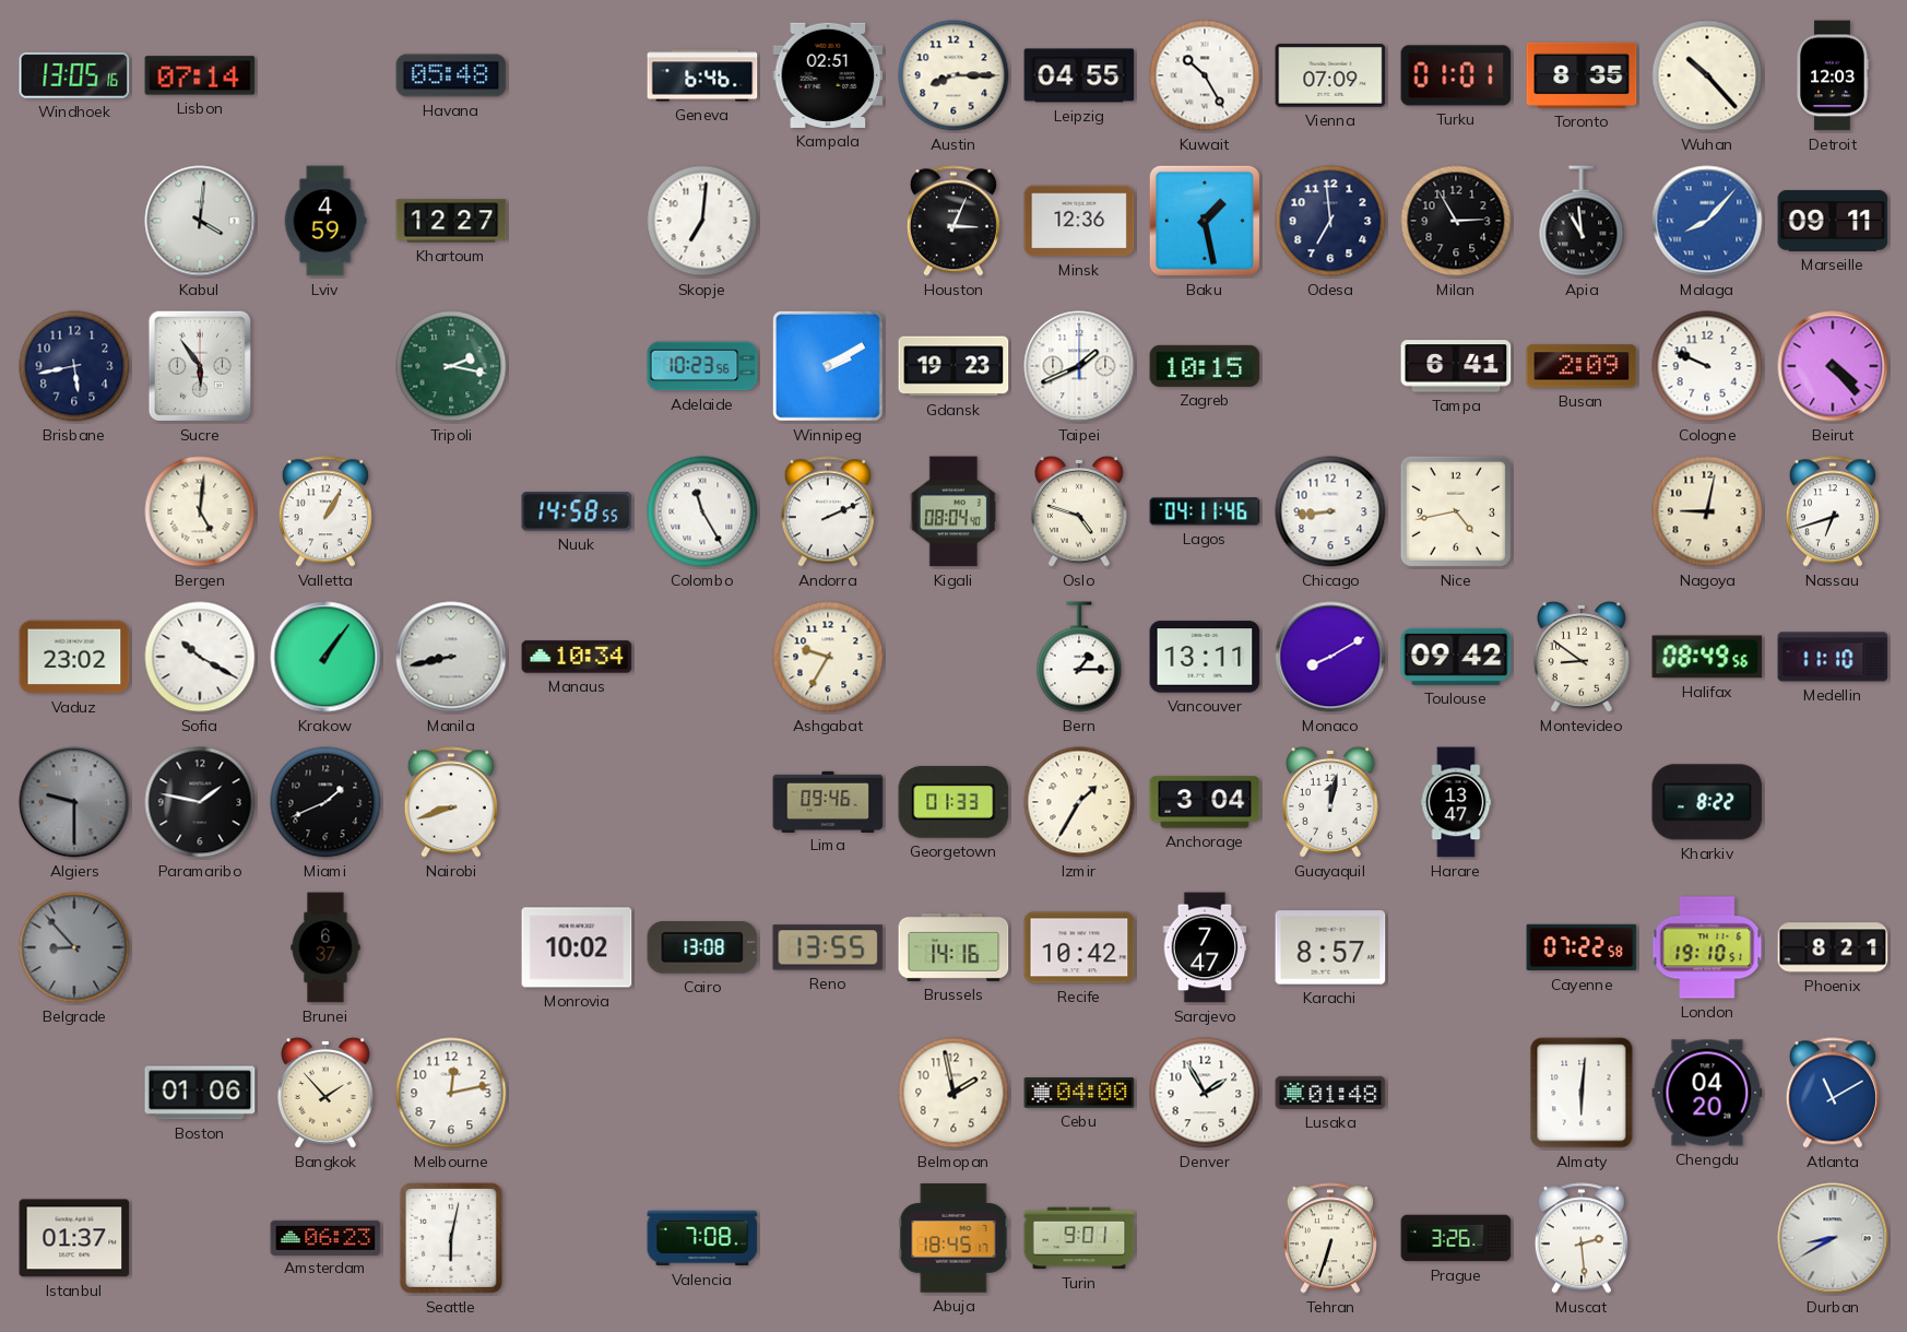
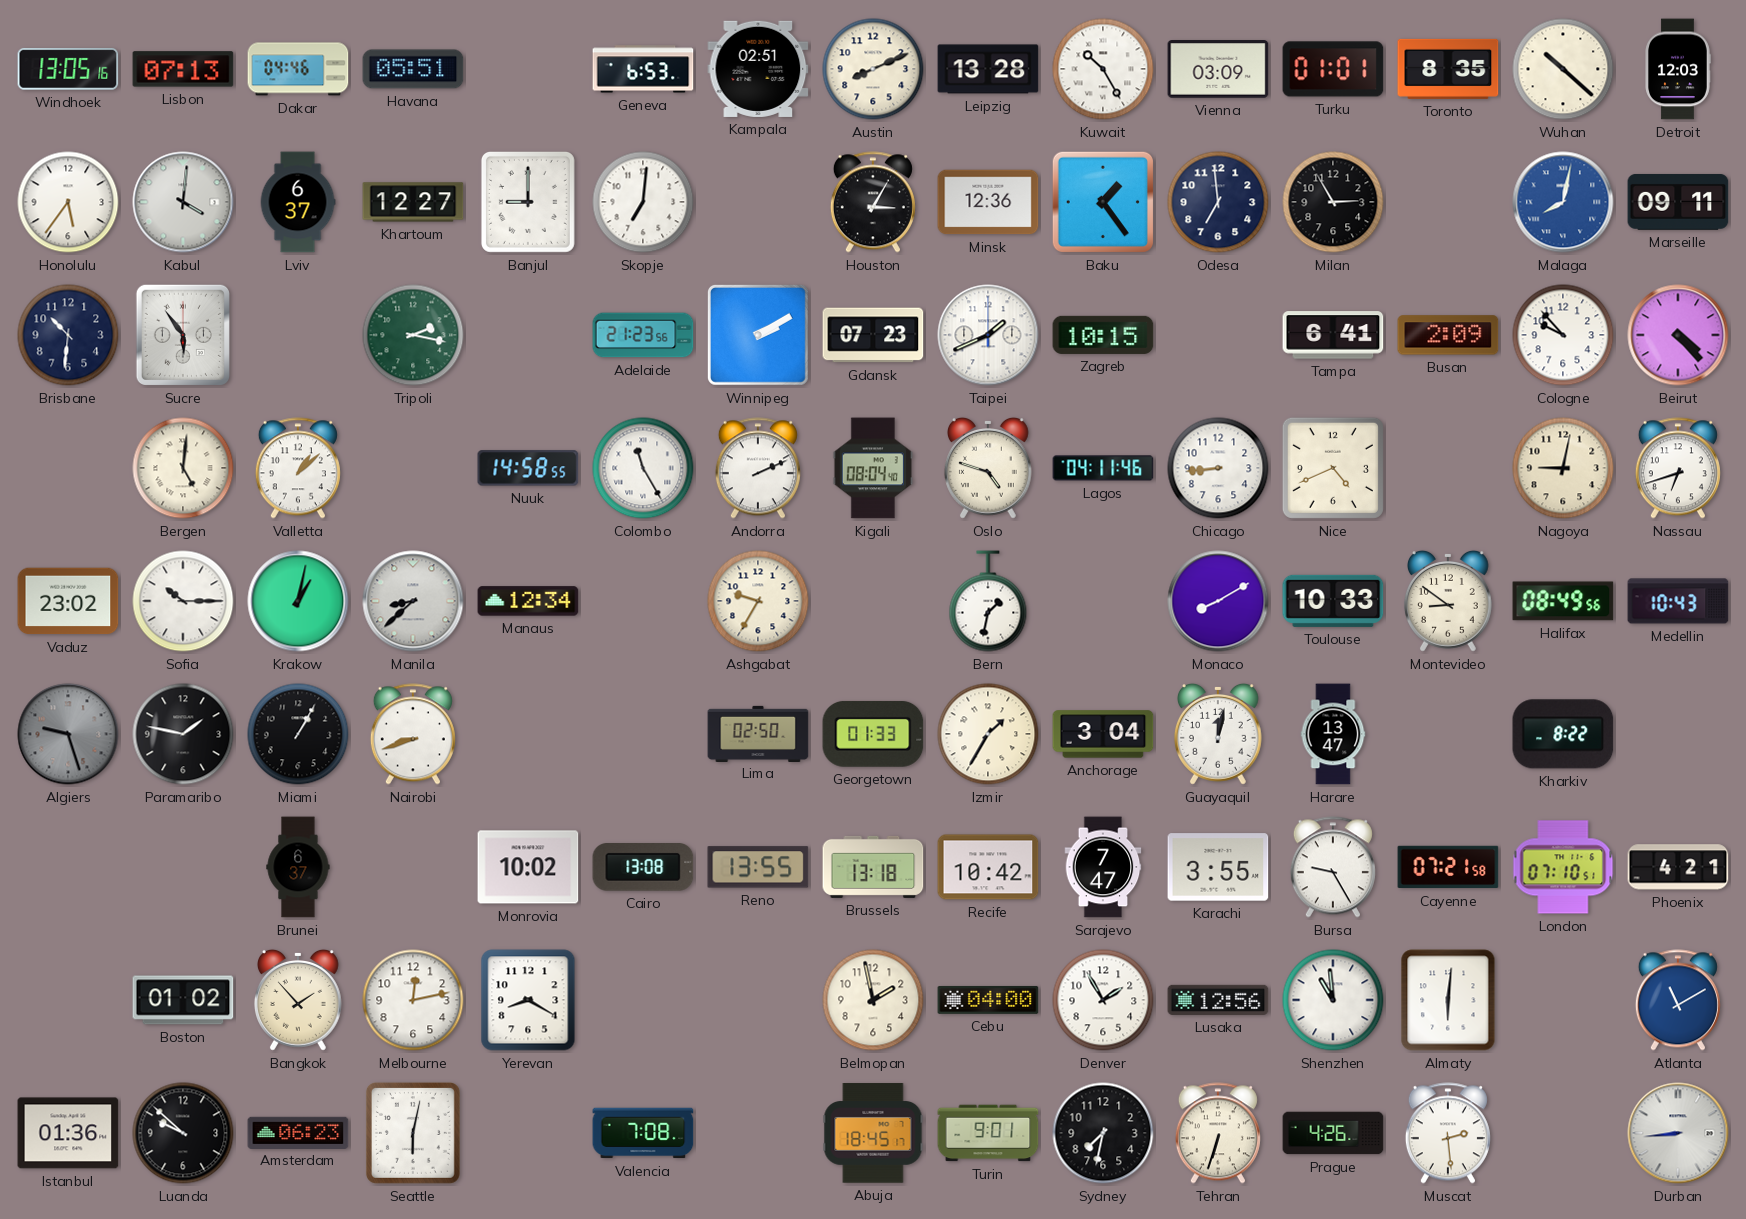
Lisbon: 07:14 -> 07:13 (183, 69)
Dakar: none -> 04:46 (298, 69)
Havana: 05:48 -> 05:51 (413, 69)
Geneva: 6:46 -> 6:53 (643, 69)
Austin: 8:15 -> 8:11 (873, 69)
Leipzig: 04:55 -> 13:28 (988, 69)
Vienna: 07:09 -> 03:09 (1218, 69)
Wuhan: 10:23 -> 10:22 (1563, 69)
Honolulu: none -> 5:36 (68, 202)
Lviv: 4:59 -> 6:37 (298, 202)
Banjul: none -> 9:00 (528, 202)
Houston: 3:04 -> 3:05 (873, 202)
Baku: 1:28 -> 1:24 (1103, 202)
Apia: 10:59 -> none (1582, 221)
Malaga: 8:07 -> 8:02 (1563, 202)
Brisbane: 5:43 -> 10:31 (68, 335)
Adelaide: 10:23 -> 21:23 (643, 335)
Gdansk: 19:23 -> 07:23 (873, 335)
Cologne: 9:49 -> 9:53 (1563, 335)
Valletta: 1:05 -> 1:08 (298, 468)
Nice: 4:43 -> 4:41 (1333, 468)
Sofia: 10:20 -> 10:15 (183, 601)
Krakow: 1:06 -> 1:02 (298, 601)
Manila: 8:43 -> 8:38 (413, 601)
Manaus: 10:34 -> 12:34 (528, 601)
Bern: 1:15 -> 1:32 (988, 601)
Vancouver: 13:11 -> none (1205, 657)
Toulouse: 09:42 -> 10:33 (1333, 601)
Medellin: 11:10 -> 10:43 (1678, 601)
Algiers: 9:30 -> 9:27 (68, 734)
Miami: 1:41 -> 1:05 (298, 734)
Lima: 09:46 -> 02:50 (758, 733)
Belgrade: 8:53 -> none (74, 947)
Brussels: 14:16 -> 13:18 (873, 867)
Karachi: 8:57 -> 3:55 (1218, 867)
Bursa: none -> 9:25 (1333, 867)
Cayenne: 07:22 -> 07:21 (1448, 867)
London: 19:10 -> 07:10 (1563, 867)
Phoenix: 8:21 -> 4:21 (1678, 867)
Boston: 01:06 -> 01:02 (183, 1000)
Yerevan: none -> 8:20 (528, 1000)
Lusaka: 01:48 -> 12:56 (1218, 1000)
Shenzhen: none -> 10:59 (1333, 1000)
Chengdu: 04:20 -> none (1707, 1093)
Istanbul: 01:37 -> 01:36 (68, 1133)
Luanda: none -> 9:52 (183, 1133)
Sydney: none -> 7:32 (1103, 1133)
Prague: 3:26 -> 4:26 (1333, 1133)
Durban: 8:40 -> 8:44 (1678, 1133)
